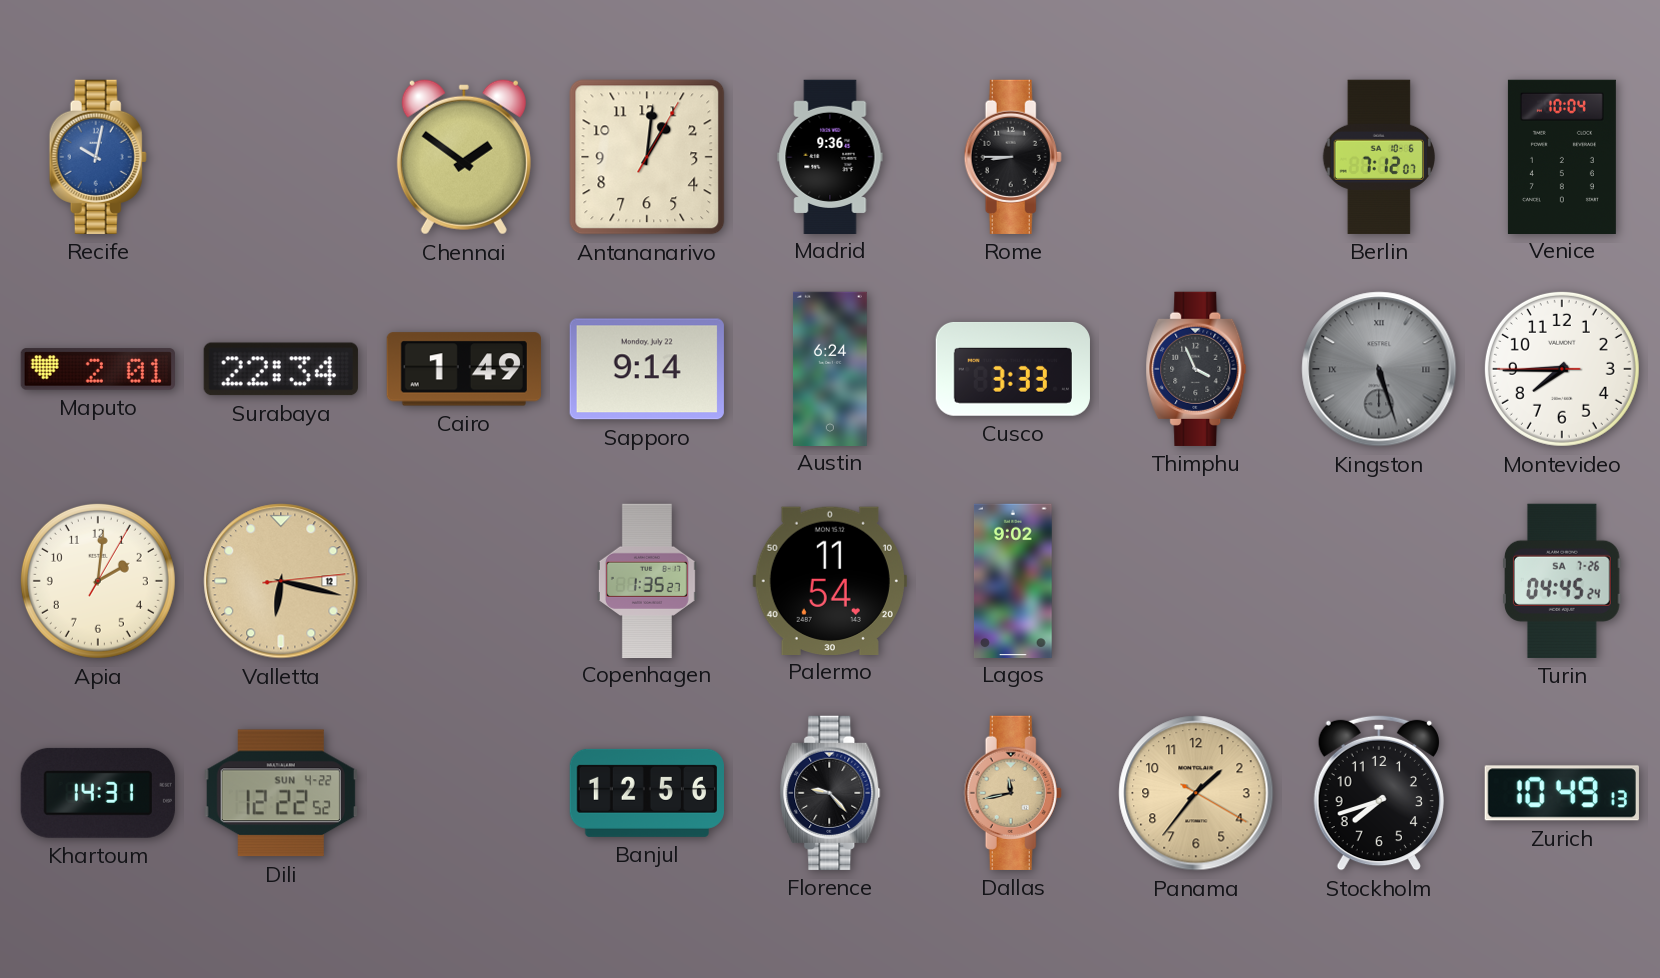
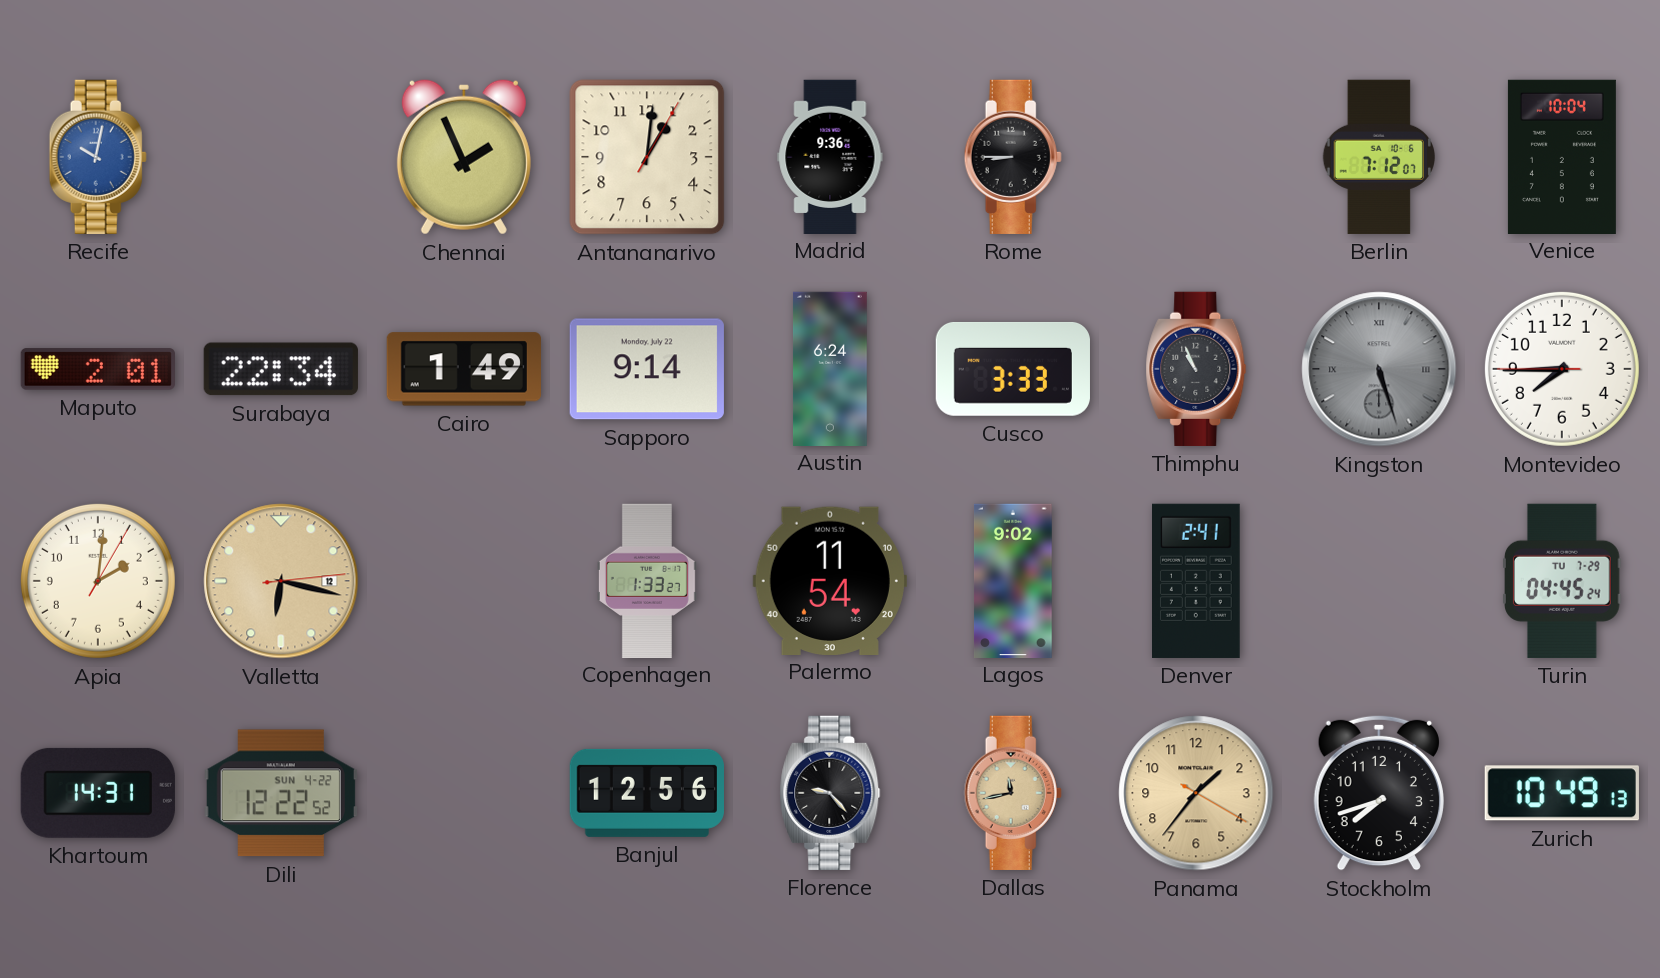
Chennai: 1:51 -> 1:56 (464, 157)
Thimphu: 3:56 -> 10:56 (1196, 369)
Copenhagen: 1:35 -> 1:33 (647, 580)
Denver: none -> 2:41 (1197, 581)
Turin date: SA 7-26 -> TU 7-29 (1563, 581)
